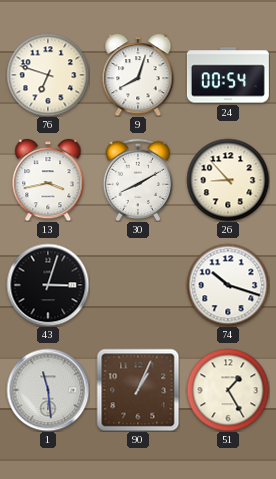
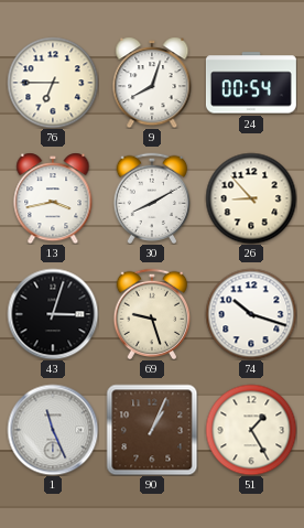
76: 6:48 -> 6:45 (53, 83)
69: none -> 9:27 (151, 313)
1: 11:29 -> 11:26 (53, 430)
